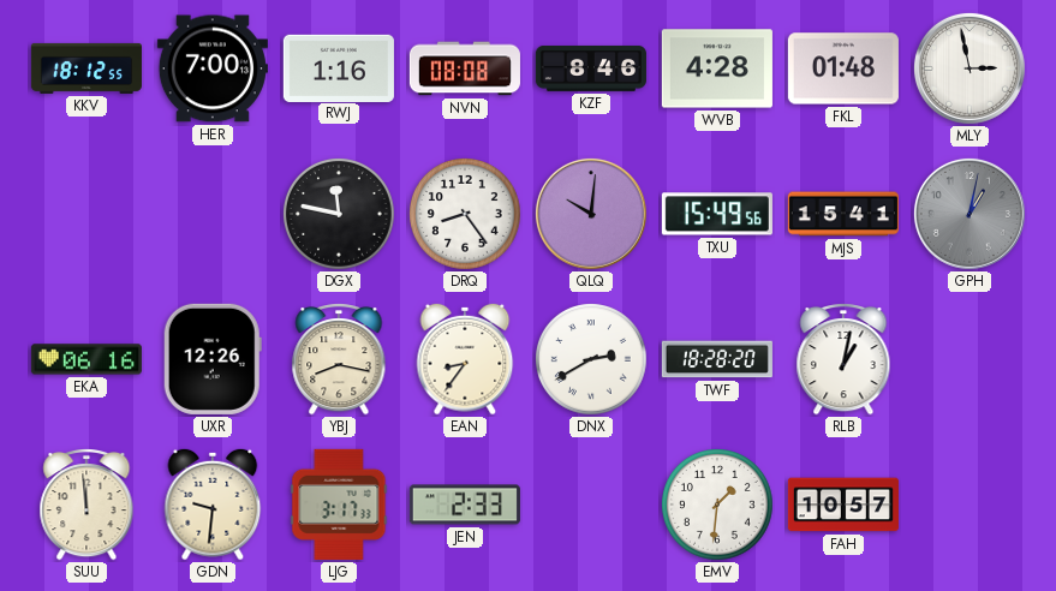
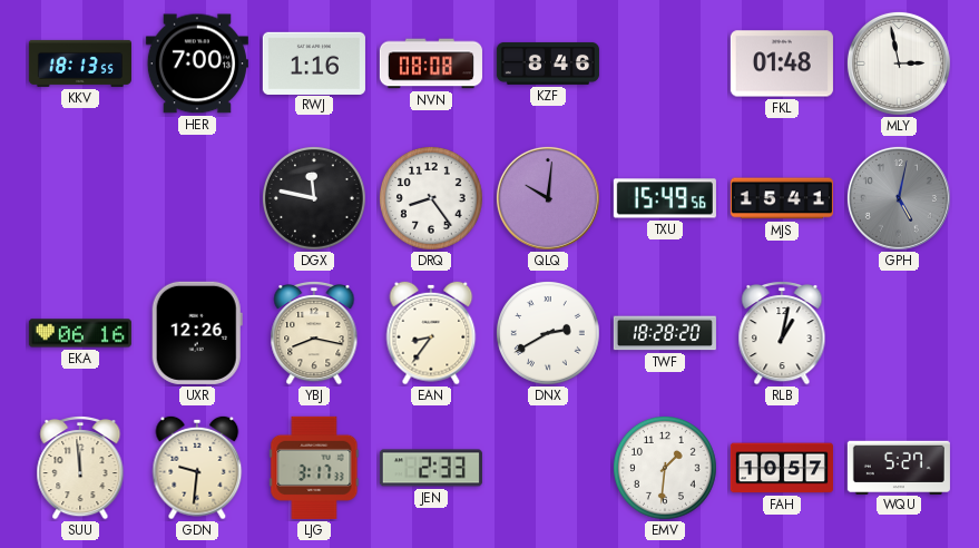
KKV: 18:12 -> 18:13 (80, 63)
WVB: 4:28 -> none (717, 68)
GPH: 1:02 -> 5:02 (899, 198)
WQU: none -> 5:27 (899, 467)
